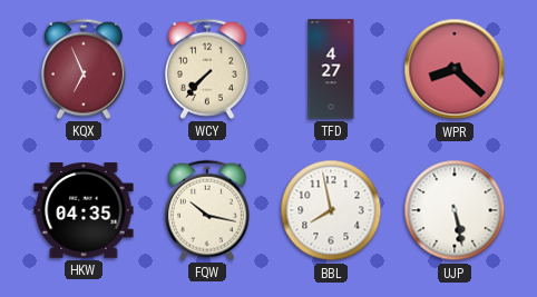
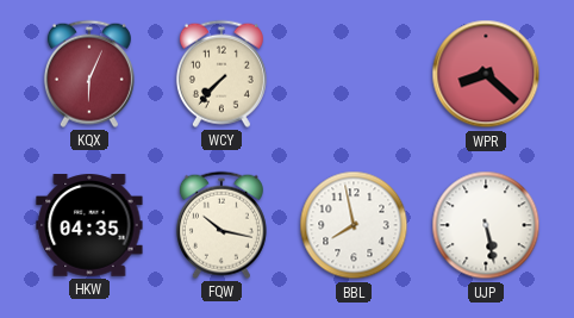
KQX: 6:56 -> 6:04 (89, 74)
TFD: 4:27 -> none (331, 69)
